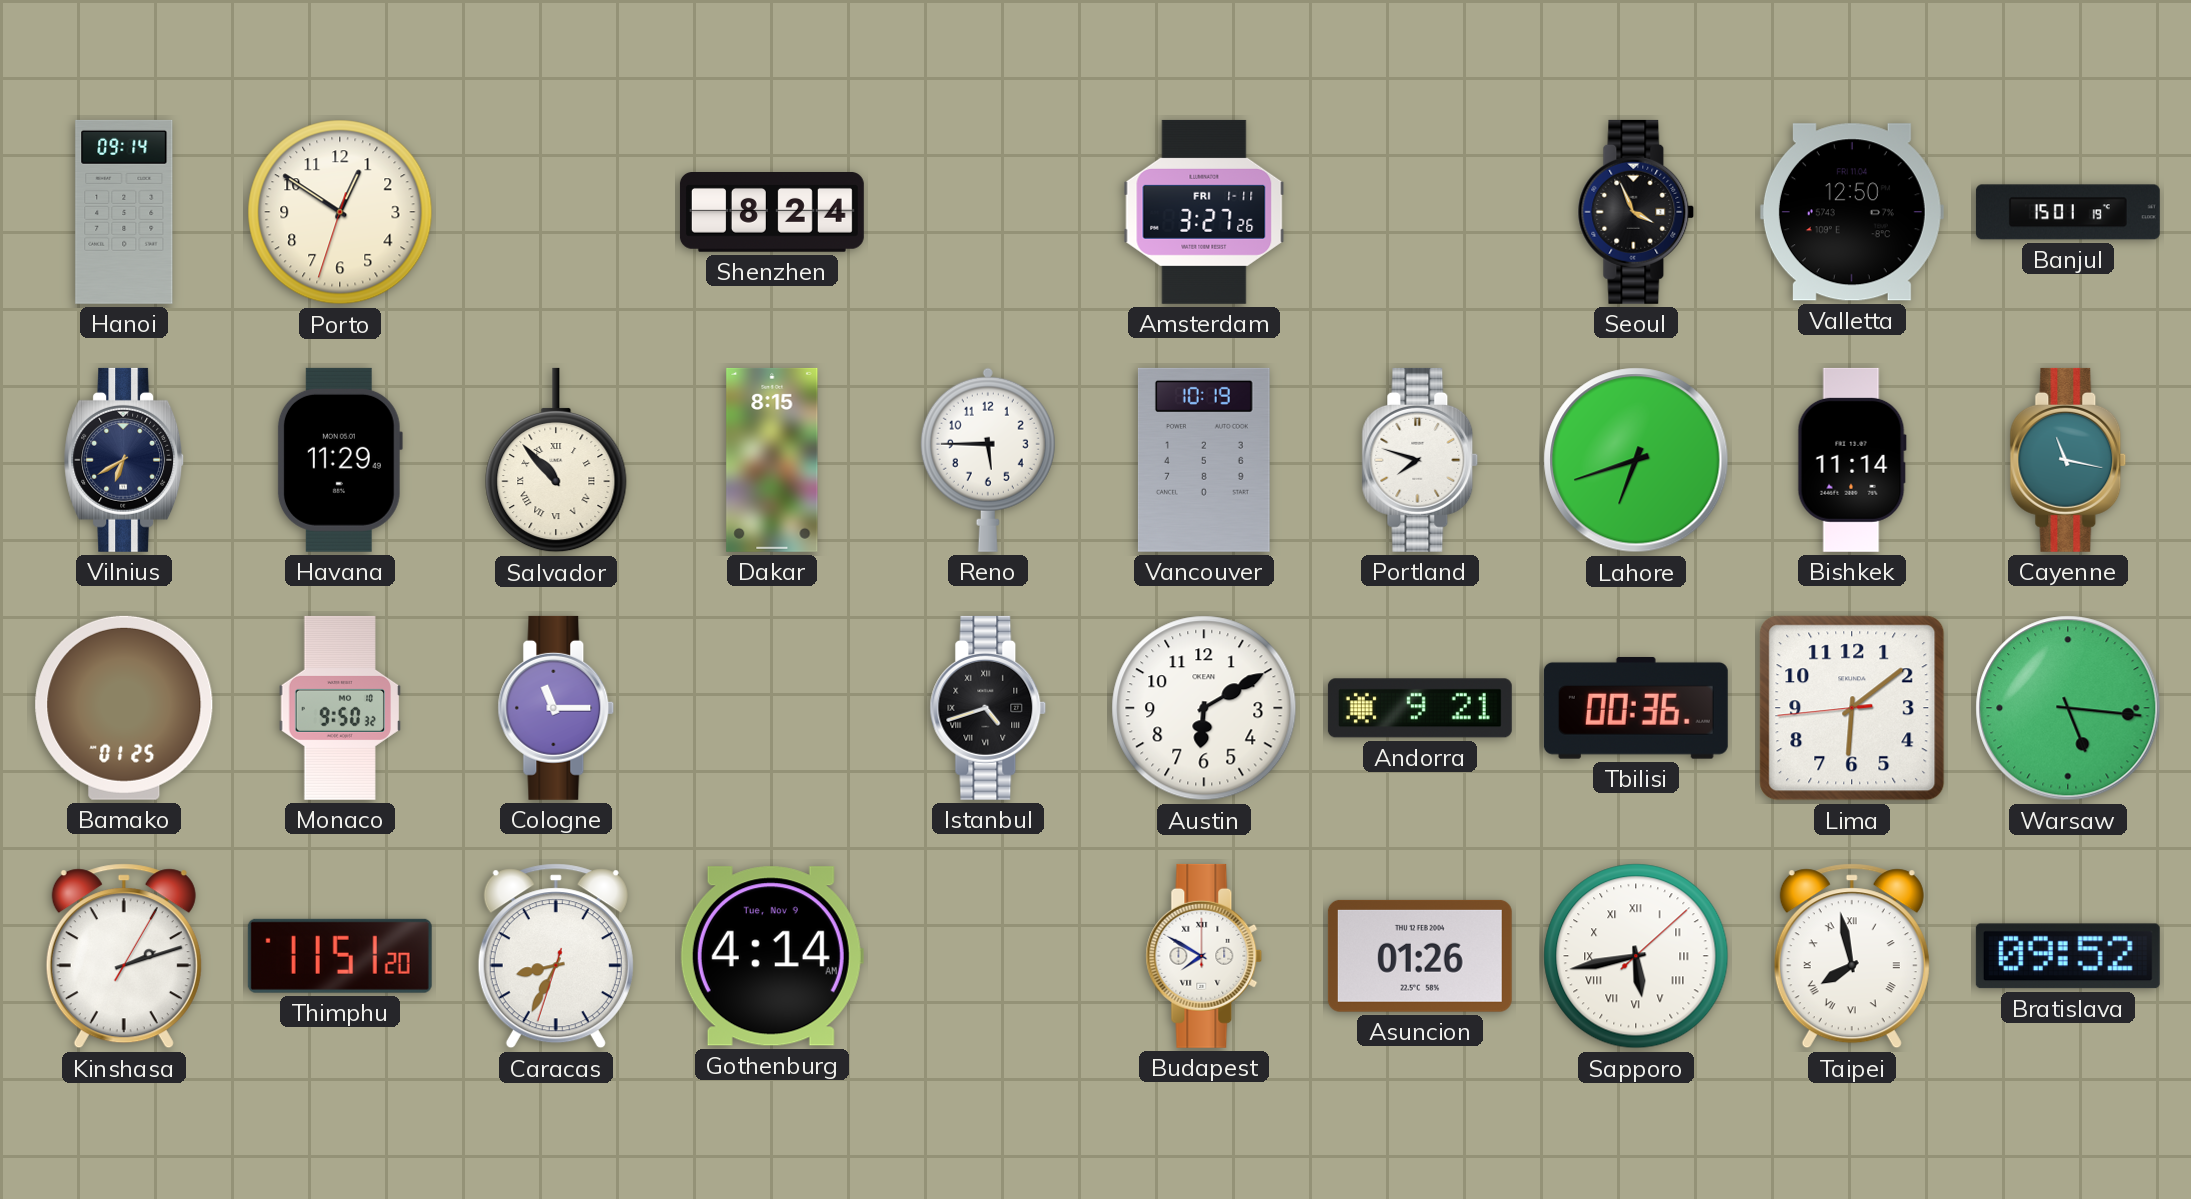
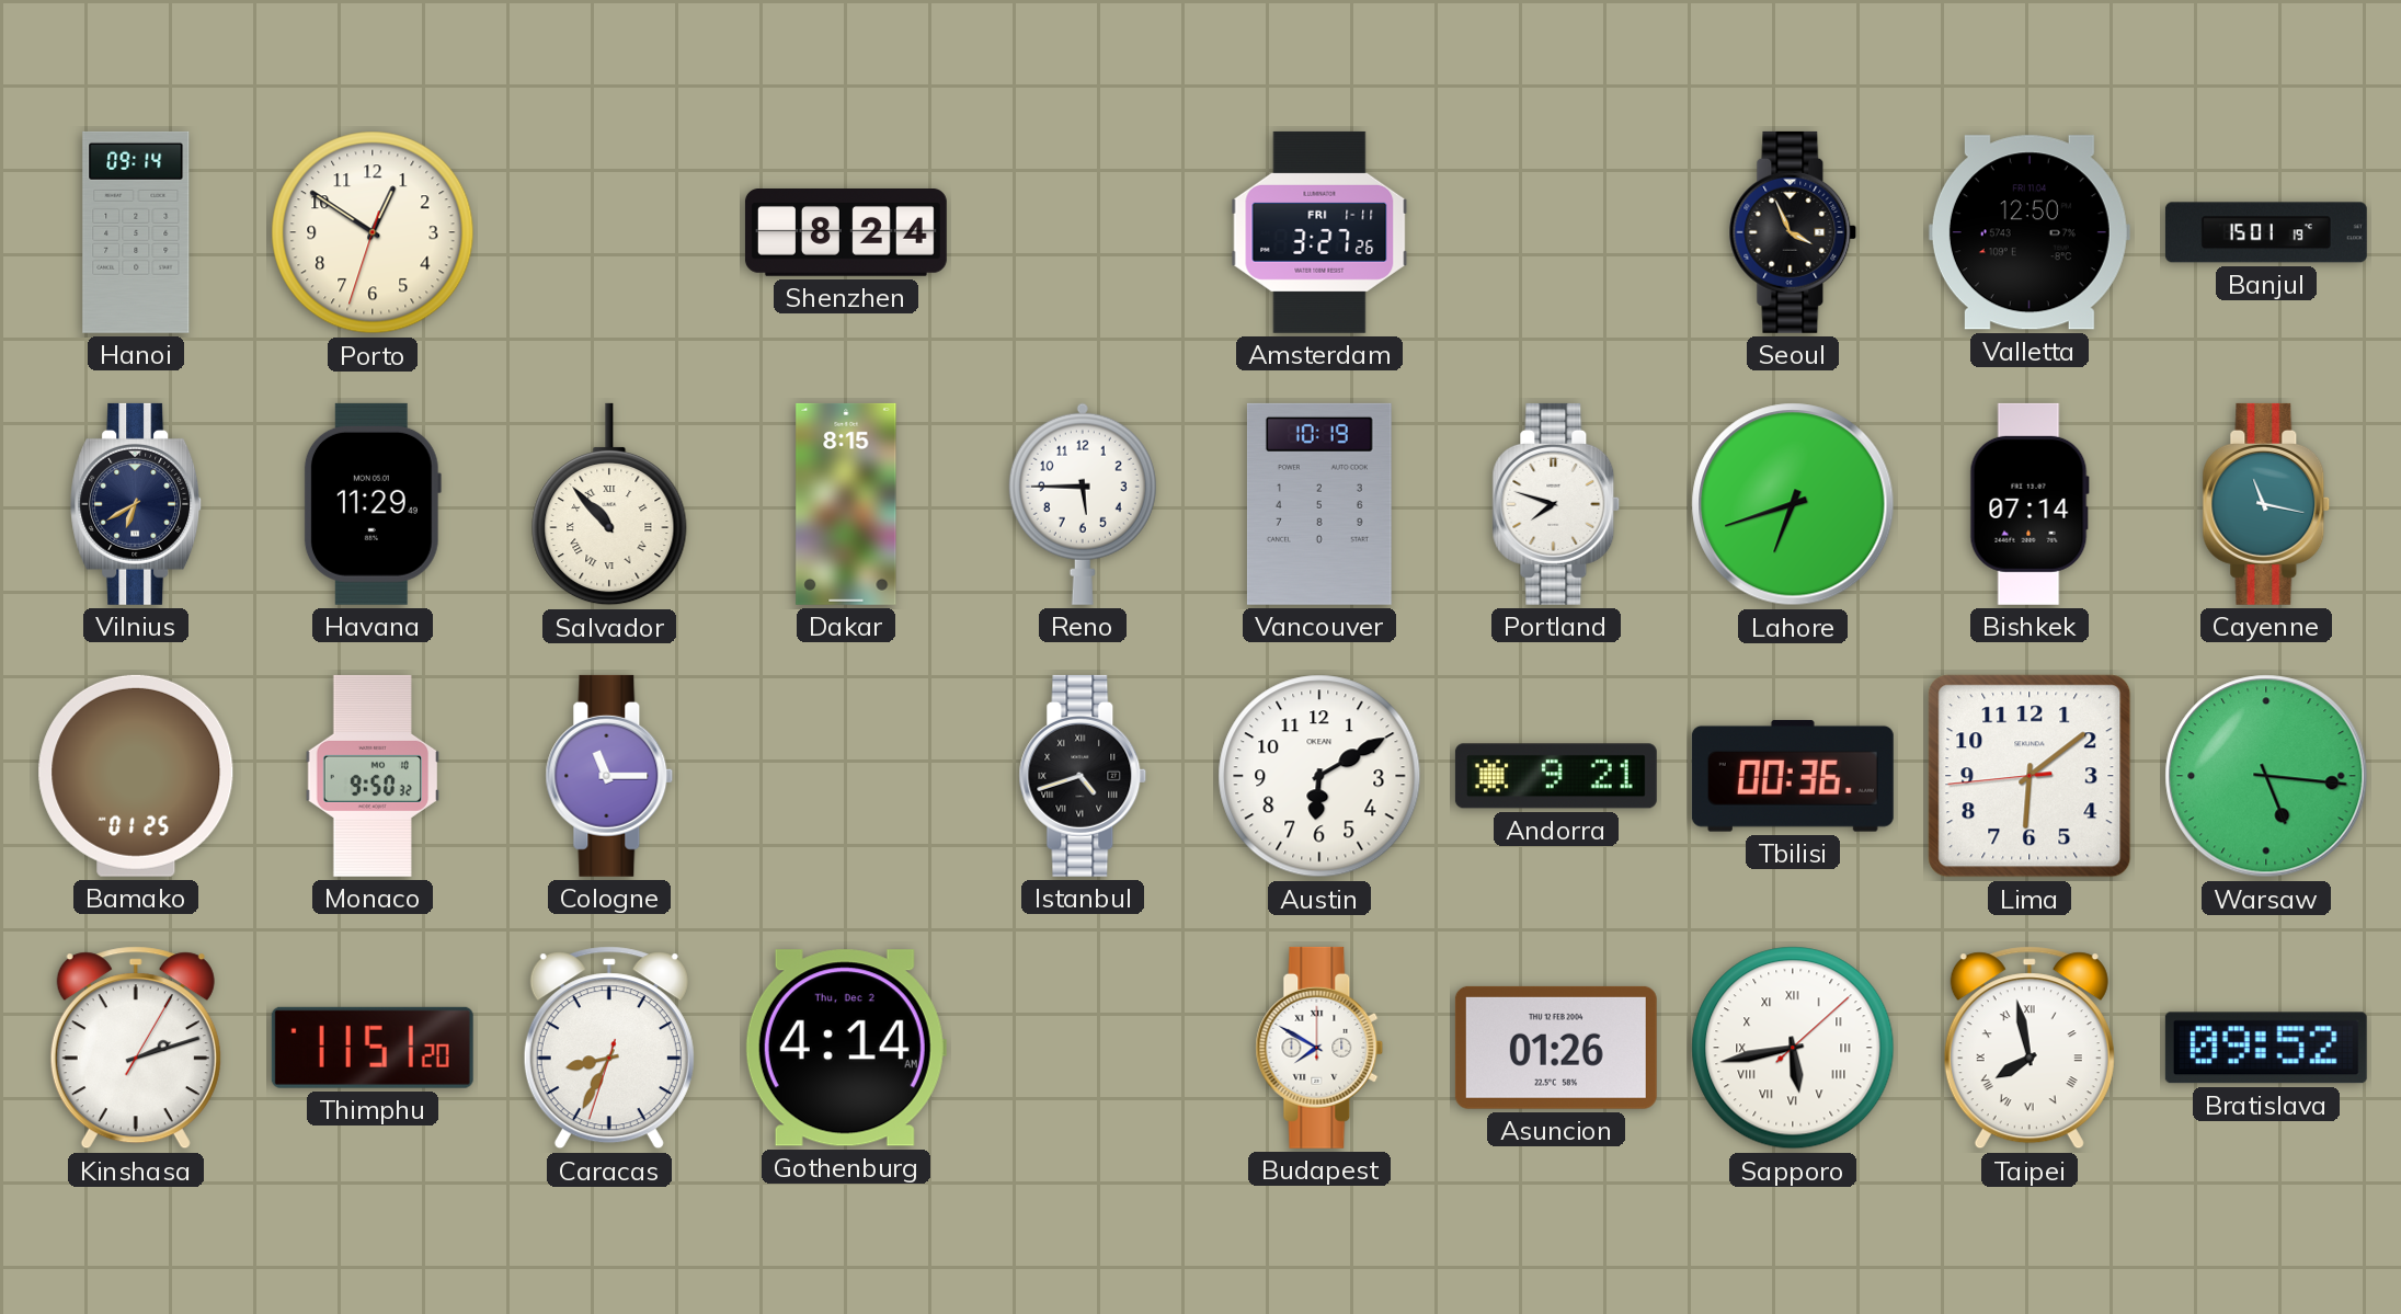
Bishkek: 11:14 -> 07:14 (2030, 504)
Gothenburg date: Tue, Nov 9 -> Thu, Dec 2 (846, 1048)
